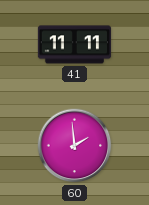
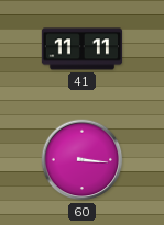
60: 1:59 -> 3:16 (83, 160)
